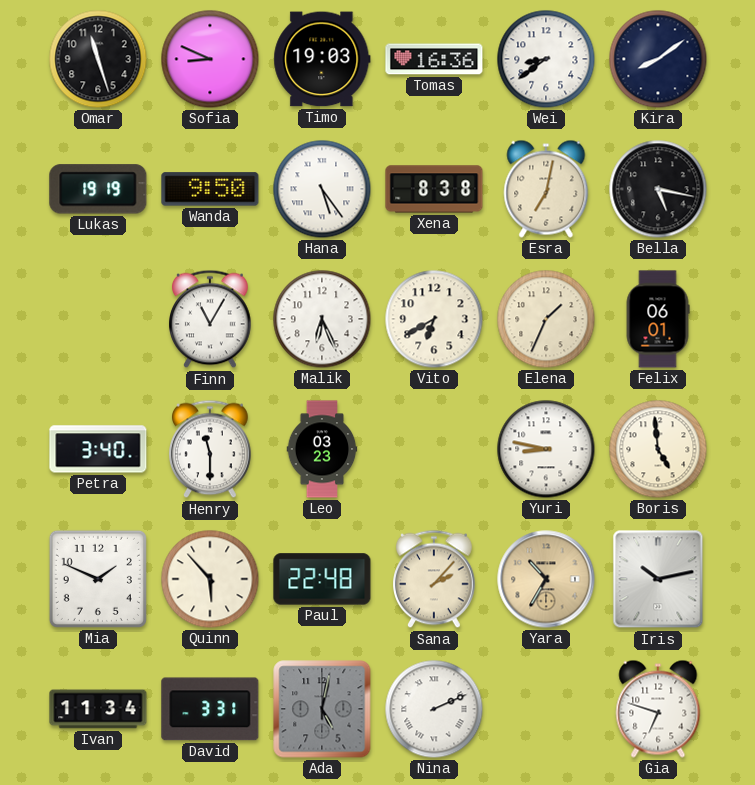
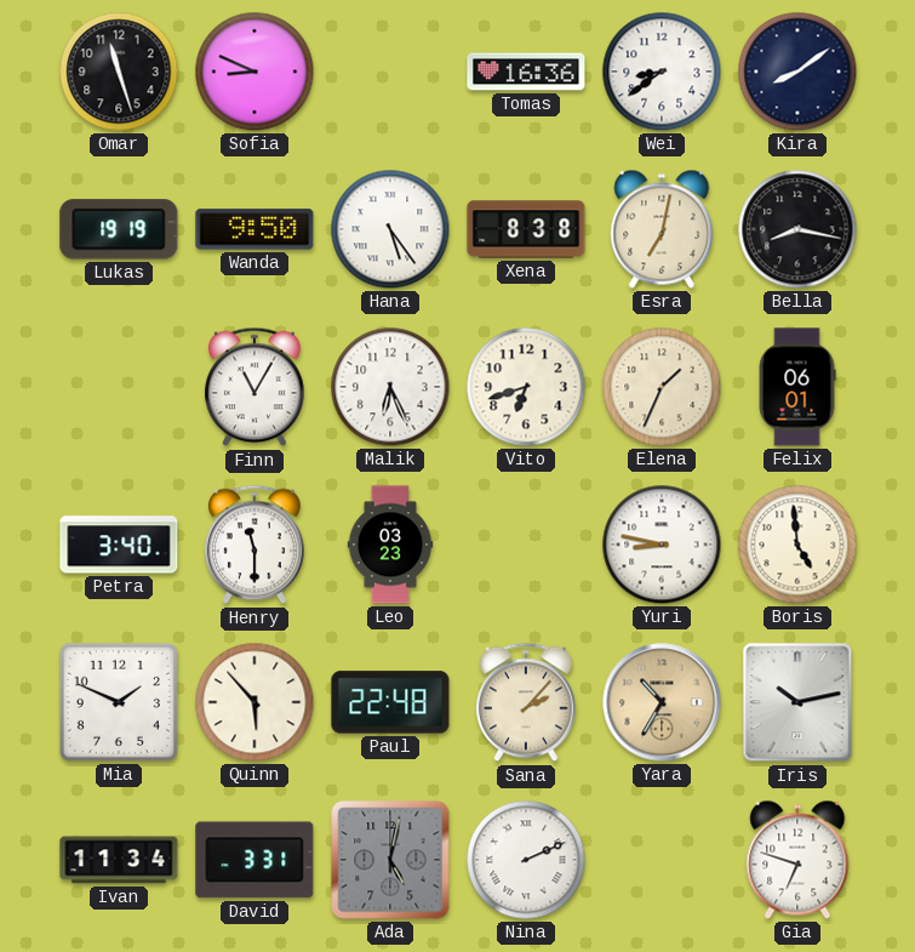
Timo: 19:03 -> none (322, 59)
Bella: 5:17 -> 8:17 (797, 229)
Vito: 6:40 -> 6:42 (526, 387)
